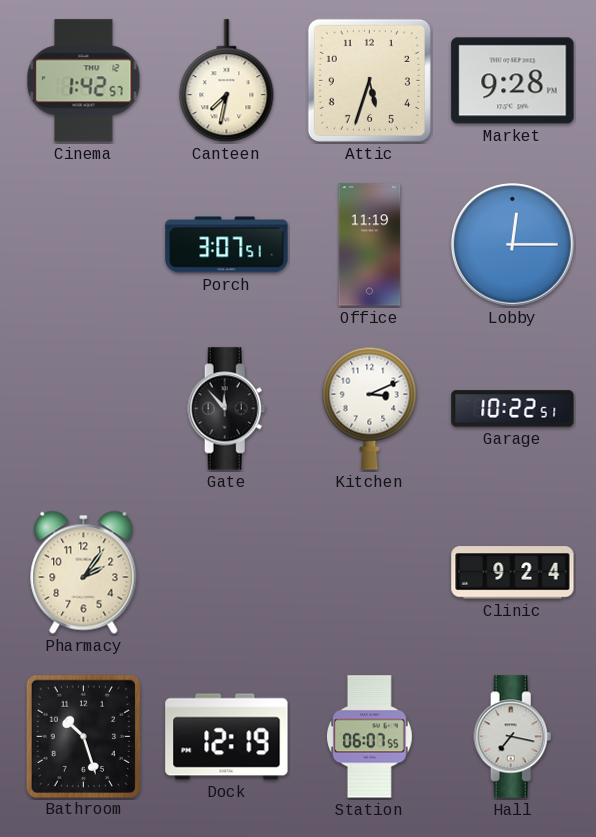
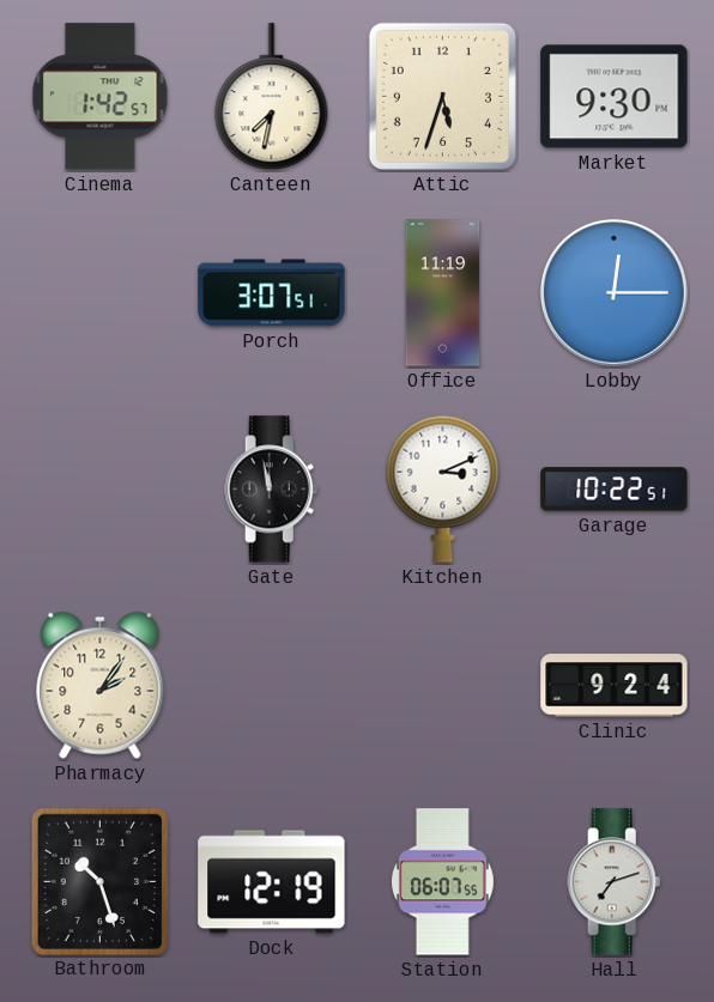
Market: 9:28 -> 9:30 (615, 97)
Gate: 11:53 -> 11:58 (272, 490)
Hall: 7:17 -> 7:12 (615, 882)
